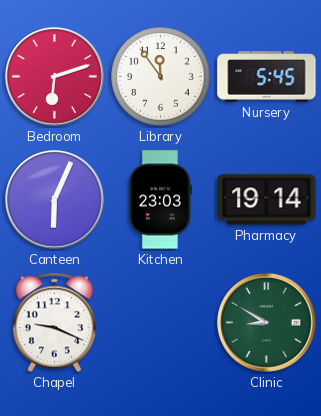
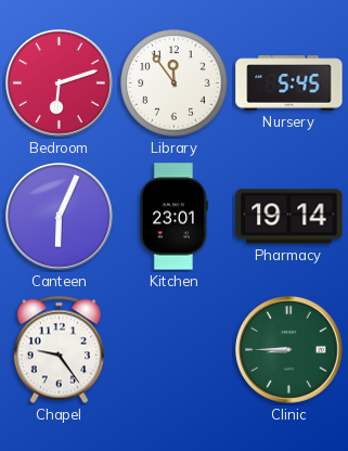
Kitchen: 23:03 -> 23:01 (173, 217)
Chapel: 9:19 -> 9:24 (59, 350)
Clinic: 8:50 -> 8:45 (289, 350)
